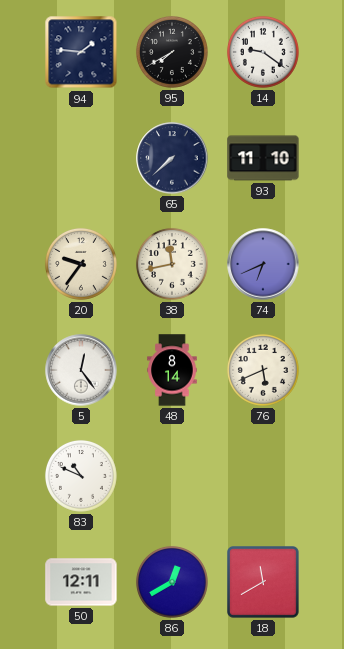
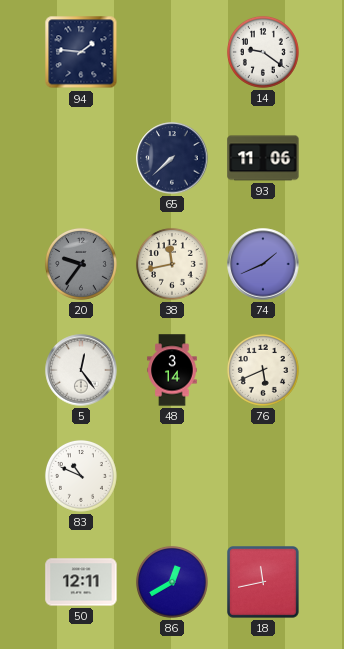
95: 7:40 -> none (172, 52)
93: 11:10 -> 11:06 (263, 158)
20 dial: cream -> grey (81, 264)
74: 6:41 -> 1:41 (263, 264)
48: 8:14 -> 3:14 (172, 370)
18: 11:40 -> 11:43 (264, 583)
